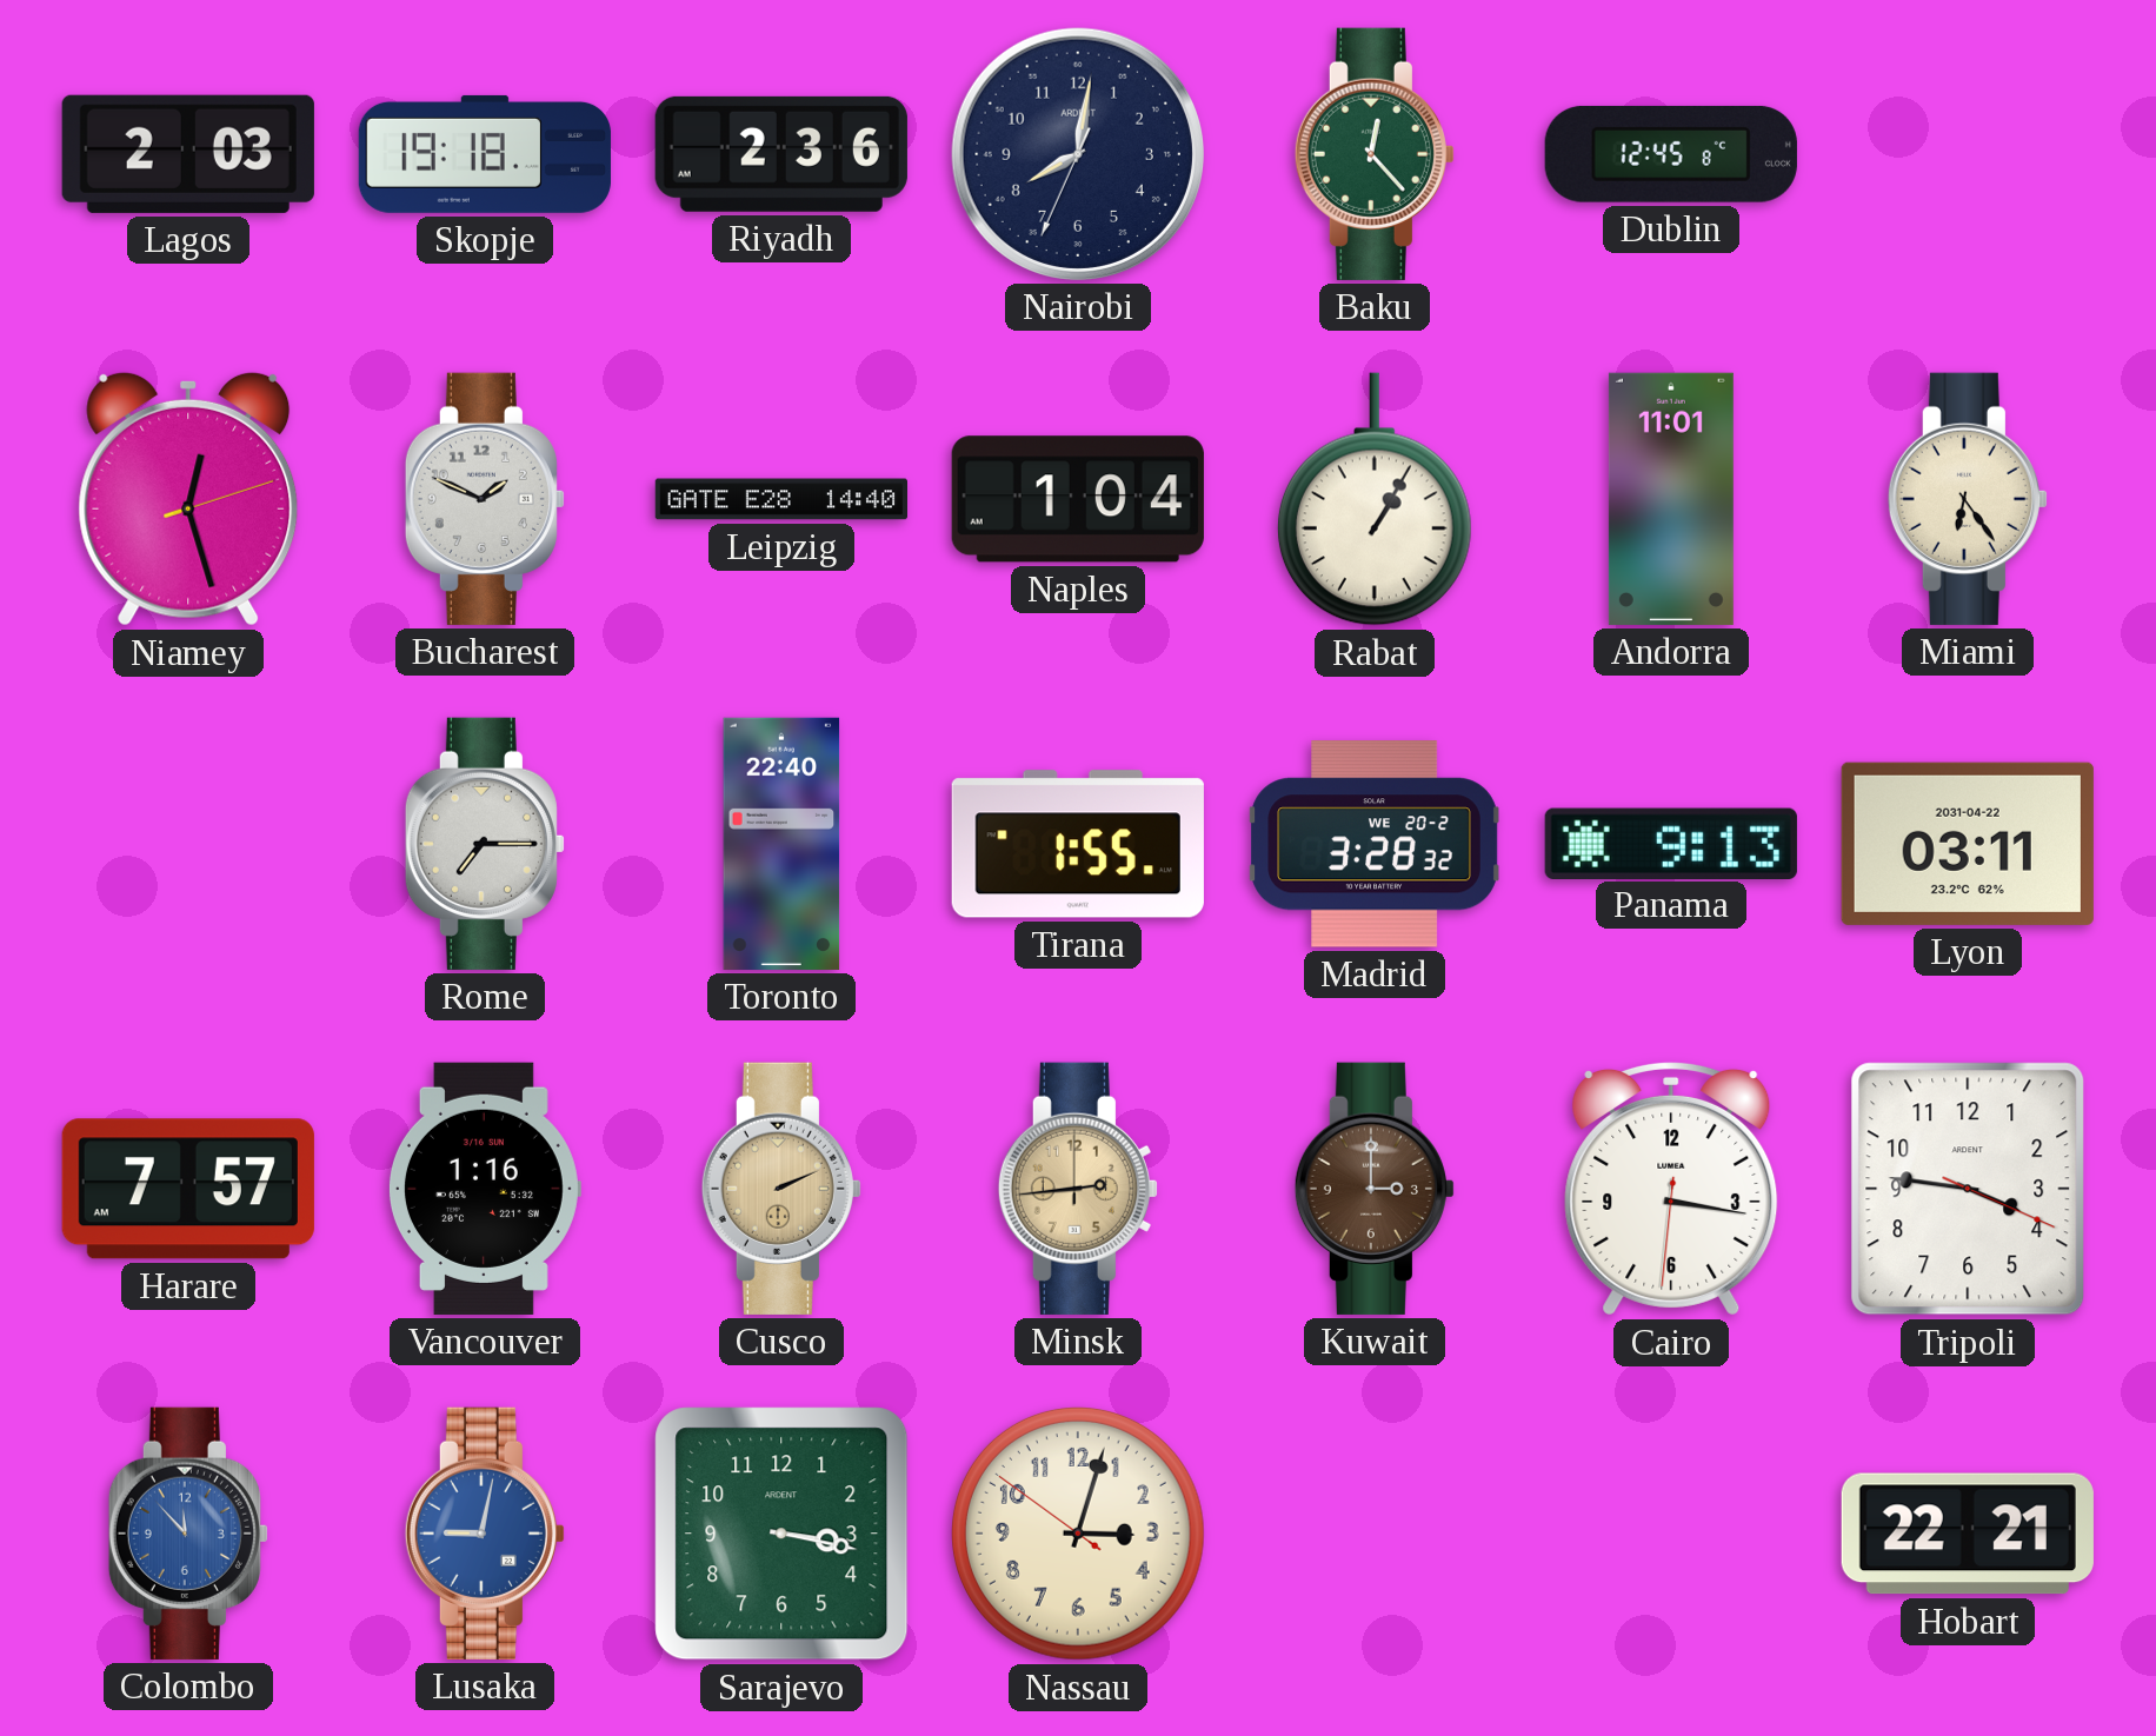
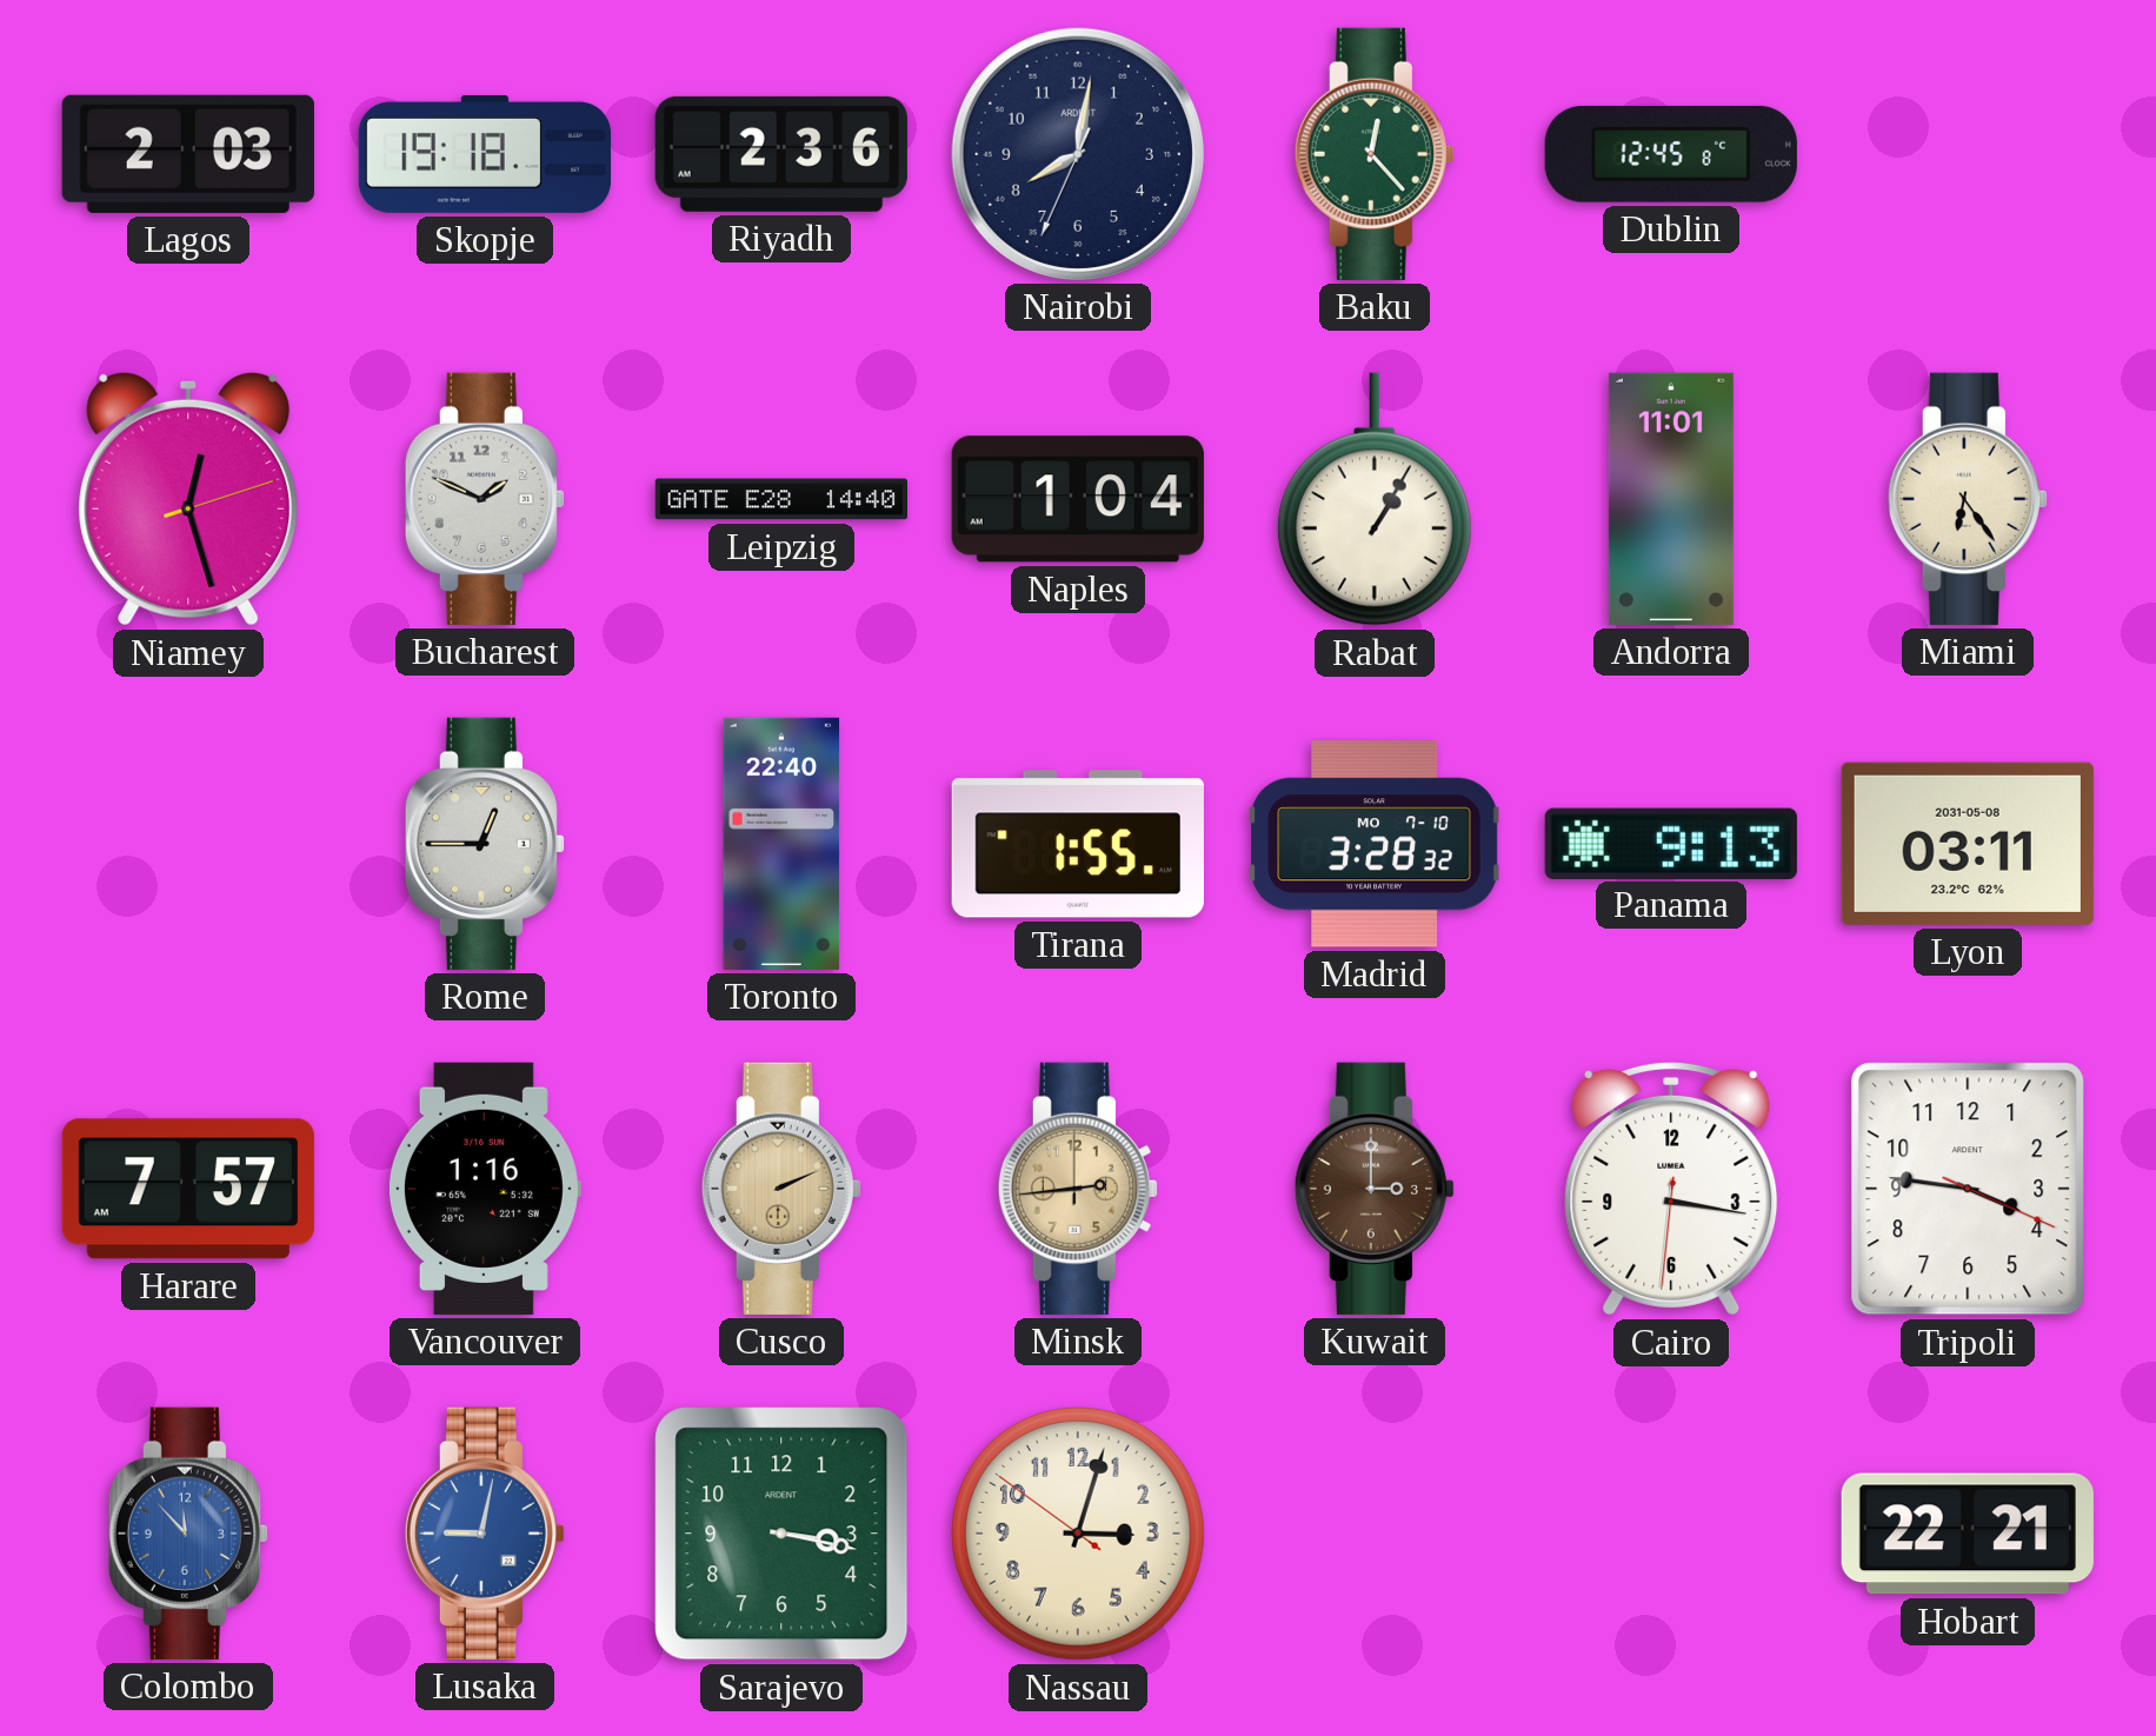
Rome: 7:15 -> 12:45 (485, 844)
Madrid date: WE 20-2 -> MO 7-10 (1375, 845)
Lyon date: 2031-04-22 -> 2031-05-08 (1968, 844)
